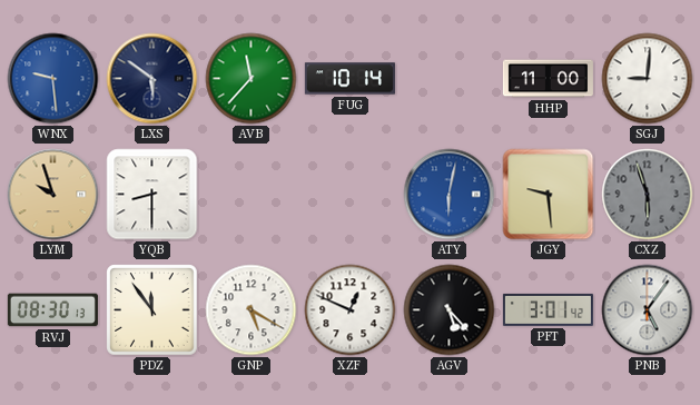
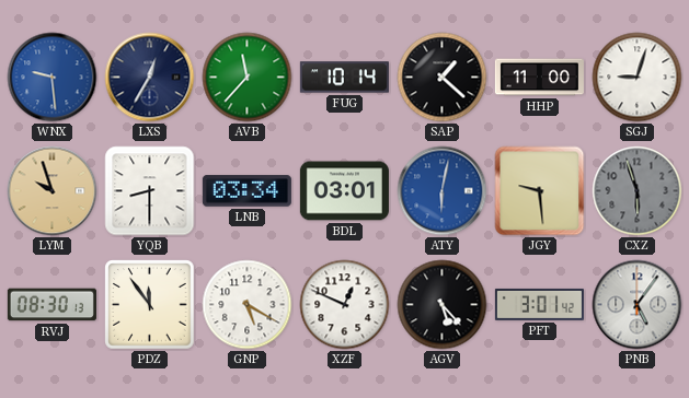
LXS: 5:51 -> 12:35 (150, 78)
SAP: none -> 1:22 (443, 78)
SGJ: 9:01 -> 9:03 (638, 78)
LNB: none -> 03:34 (246, 191)
BDL: none -> 03:01 (344, 191)
